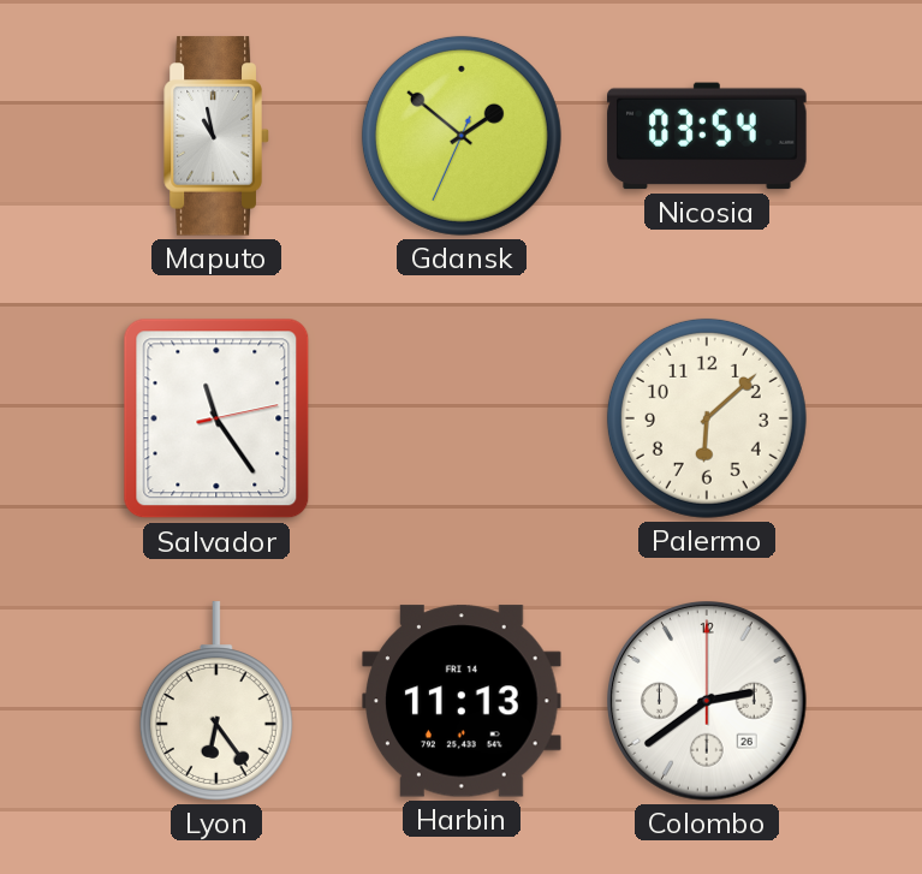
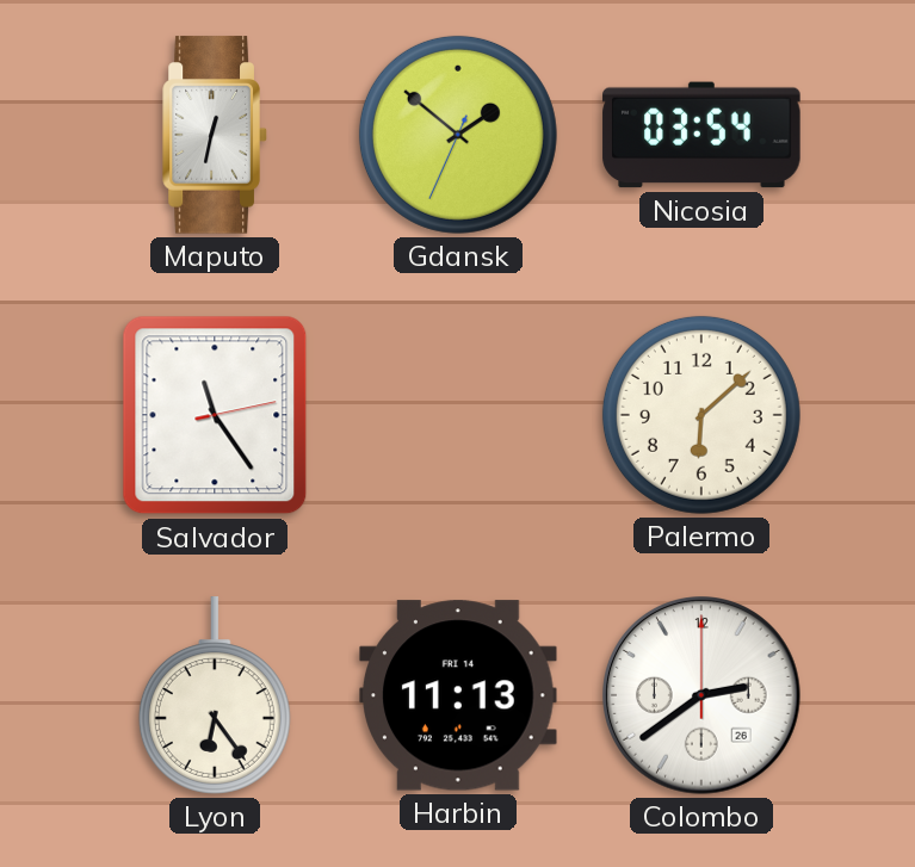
Maputo: 10:58 -> 12:32 (215, 135)
